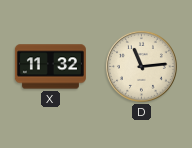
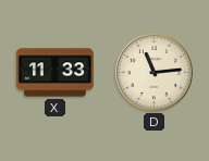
X: 11:32 -> 11:33 (54, 73)
